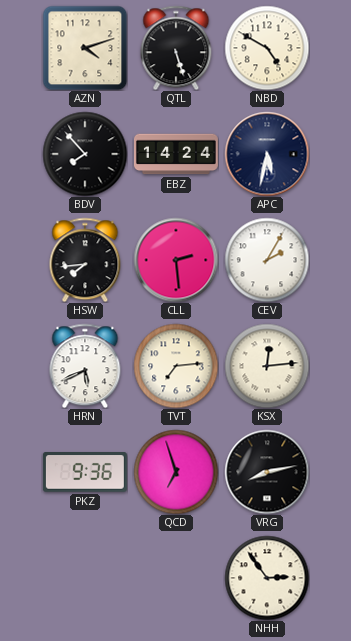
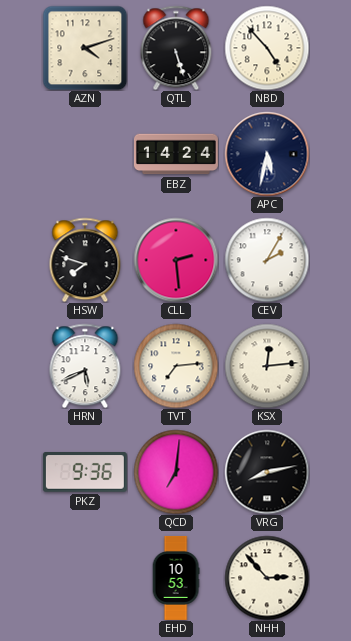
NBD: 4:50 -> 4:53 (267, 48)
BDV: 7:53 -> none (85, 154)
HSW: 7:44 -> 7:48 (85, 260)
QCD: 6:57 -> 7:01 (176, 472)
EHD: none -> 10:53 (176, 578)
NHH: 2:54 -> 2:53 (267, 578)
